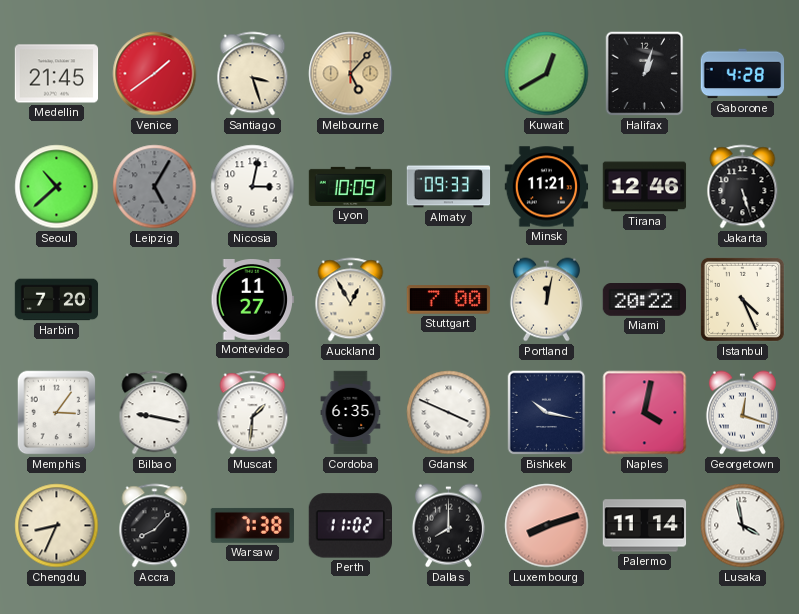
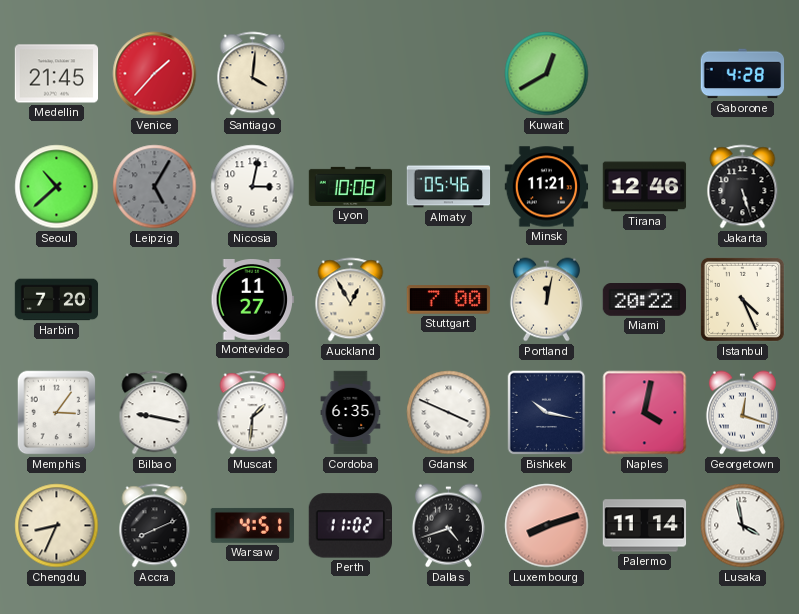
Venice: 1:39 -> 1:37 (155, 74)
Santiago: 3:27 -> 4:01 (253, 74)
Melbourne: 5:07 -> none (351, 74)
Halifax: 1:03 -> none (645, 74)
Lyon: 10:09 -> 10:08 (351, 186)
Almaty: 09:33 -> 05:46 (449, 187)
Accra: 8:07 -> 8:11 (155, 526)
Warsaw: 7:38 -> 4:51 (252, 525)
Dallas: 8:00 -> 4:42 (448, 526)
